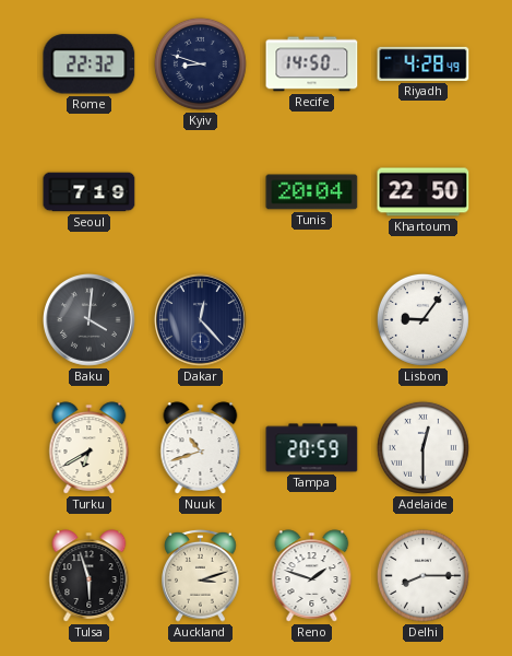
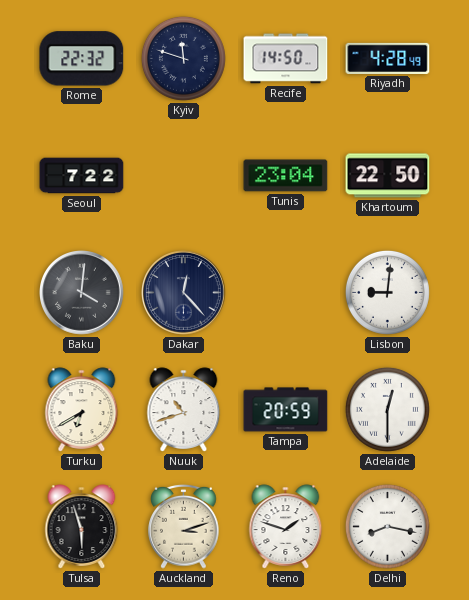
Kyiv: 8:48 -> 11:48 (183, 58)
Seoul: 7:19 -> 7:22 (82, 176)
Tunis: 20:04 -> 23:04 (286, 176)
Lisbon: 9:06 -> 9:01 (387, 292)
Delhi: 8:15 -> 8:17 (387, 526)
